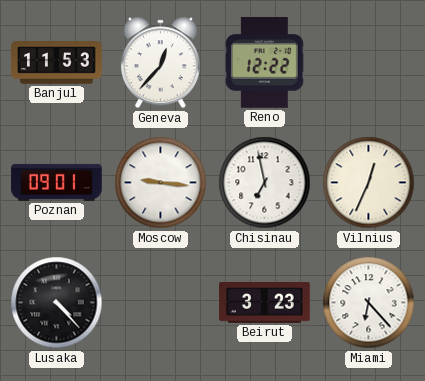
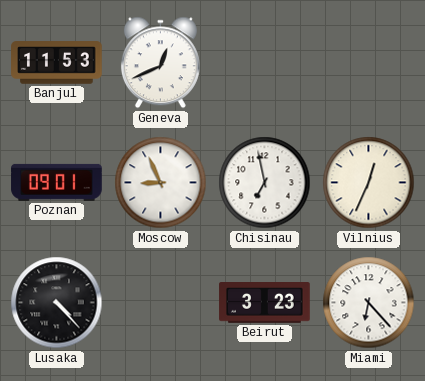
Geneva: 12:37 -> 12:41 (160, 63)
Reno: 12:22 -> none (264, 63)
Moscow: 9:16 -> 8:56 (161, 183)
